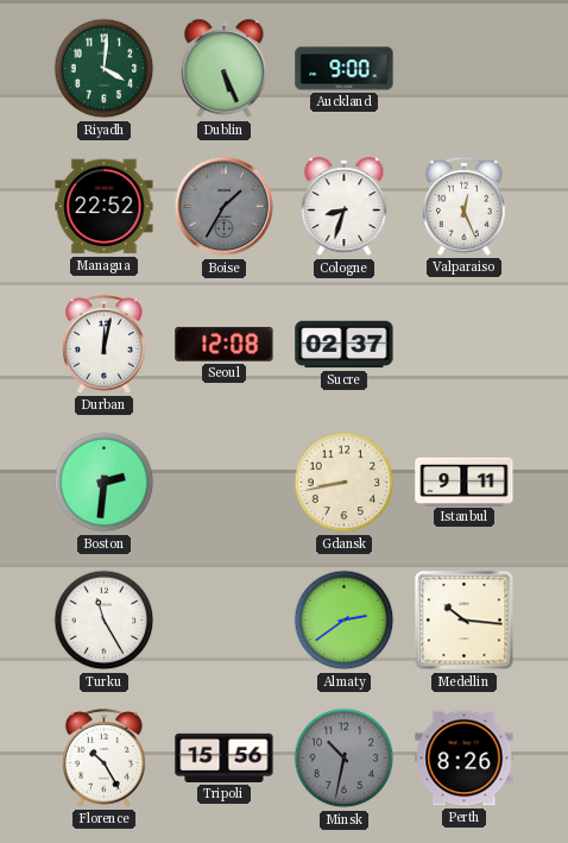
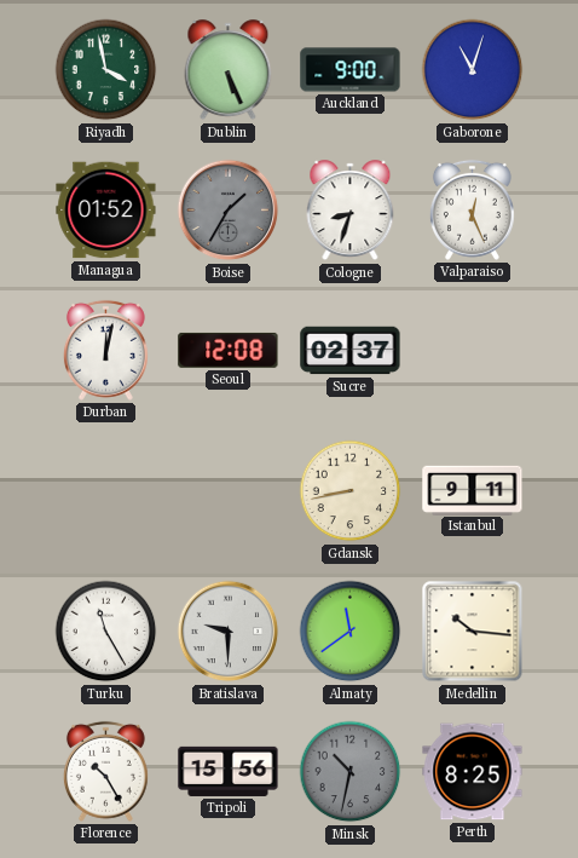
Riyadh: 4:01 -> 3:58 (106, 70)
Gaborone: none -> 11:03 (473, 70)
Managua: 22:52 -> 01:52 (106, 211)
Boston: 2:31 -> none (105, 483)
Bratislava: none -> 9:30 (229, 632)
Almaty: 2:39 -> 11:39 (351, 632)
Perth: 8:26 -> 8:25 (473, 772)
